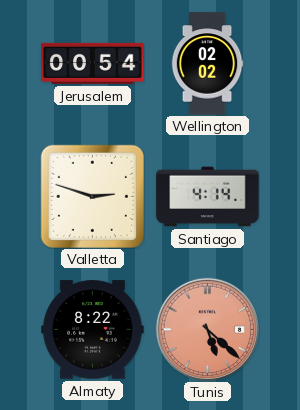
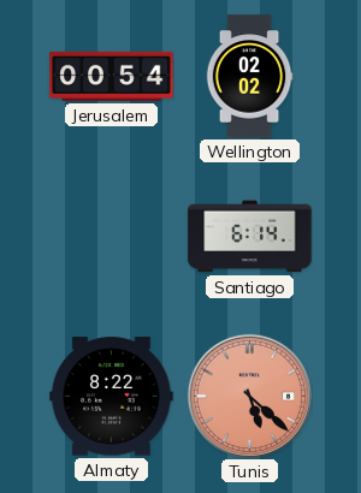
Valletta: 2:48 -> none (92, 196)
Santiago: 4:14 -> 6:14 (250, 237)
